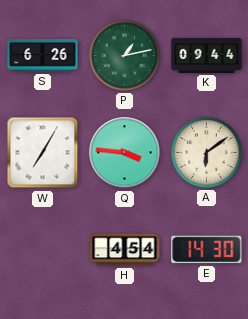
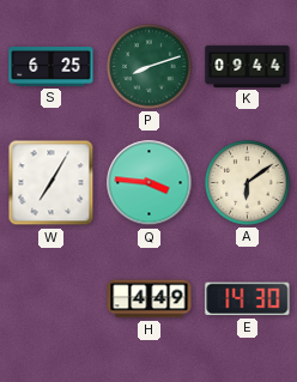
S: 6:26 -> 6:25 (51, 67)
P: 1:13 -> 8:12 (150, 67)
H: 4:54 -> 4:49 (150, 299)
